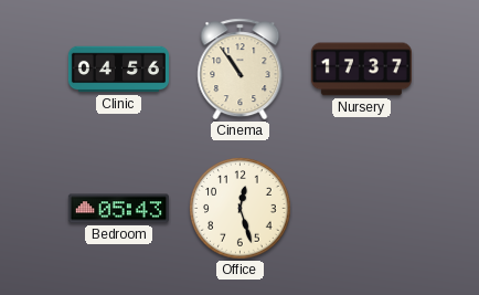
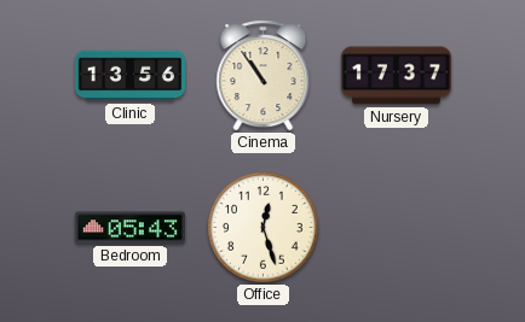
Clinic: 04:56 -> 13:56 (129, 76)
